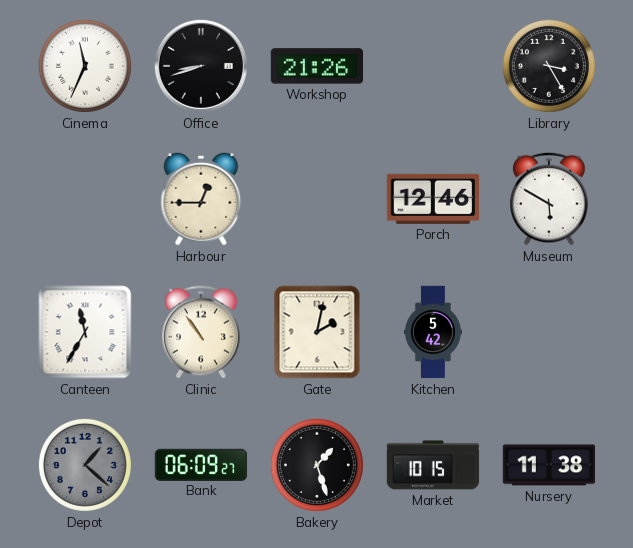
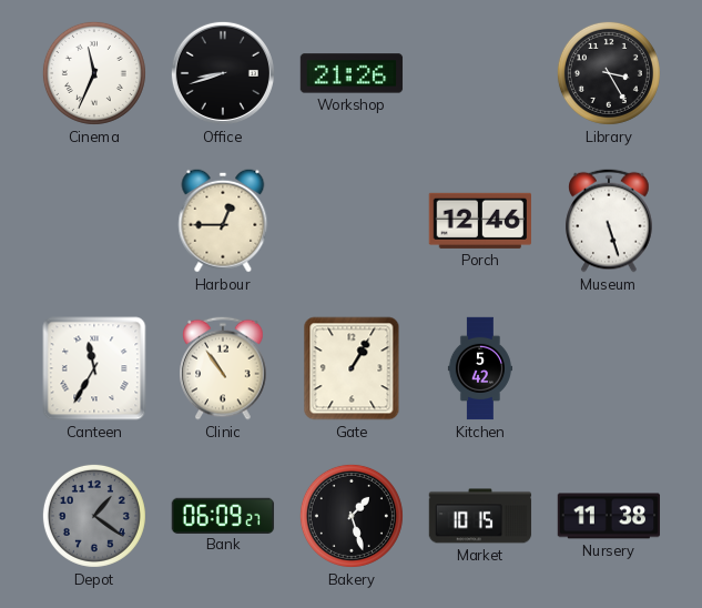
Museum: 5:50 -> 5:27 (609, 221)
Gate: 2:02 -> 1:05 (352, 368)
Depot: 1:22 -> 1:21 (94, 516)
